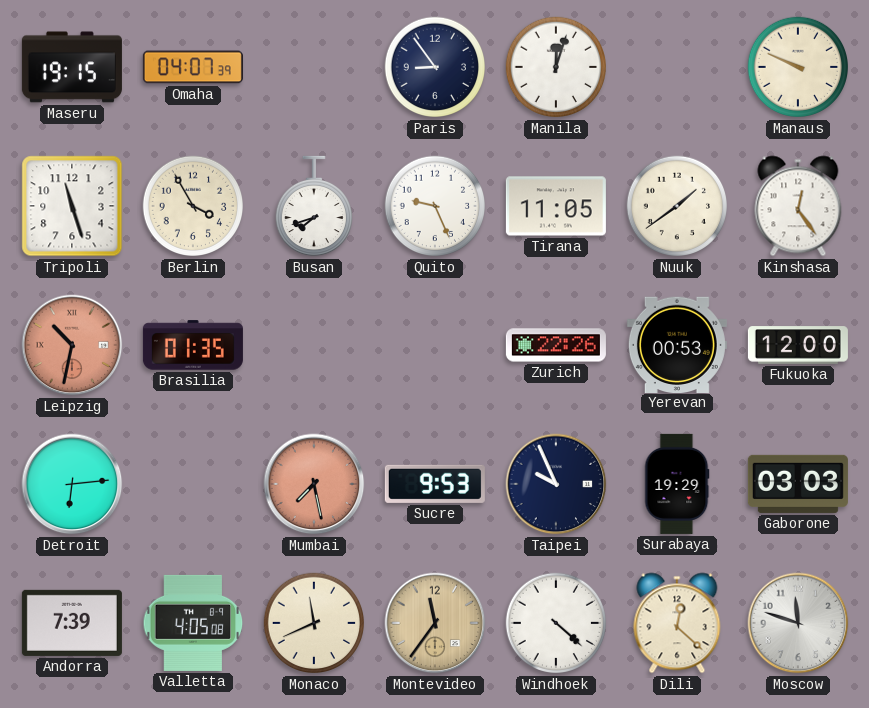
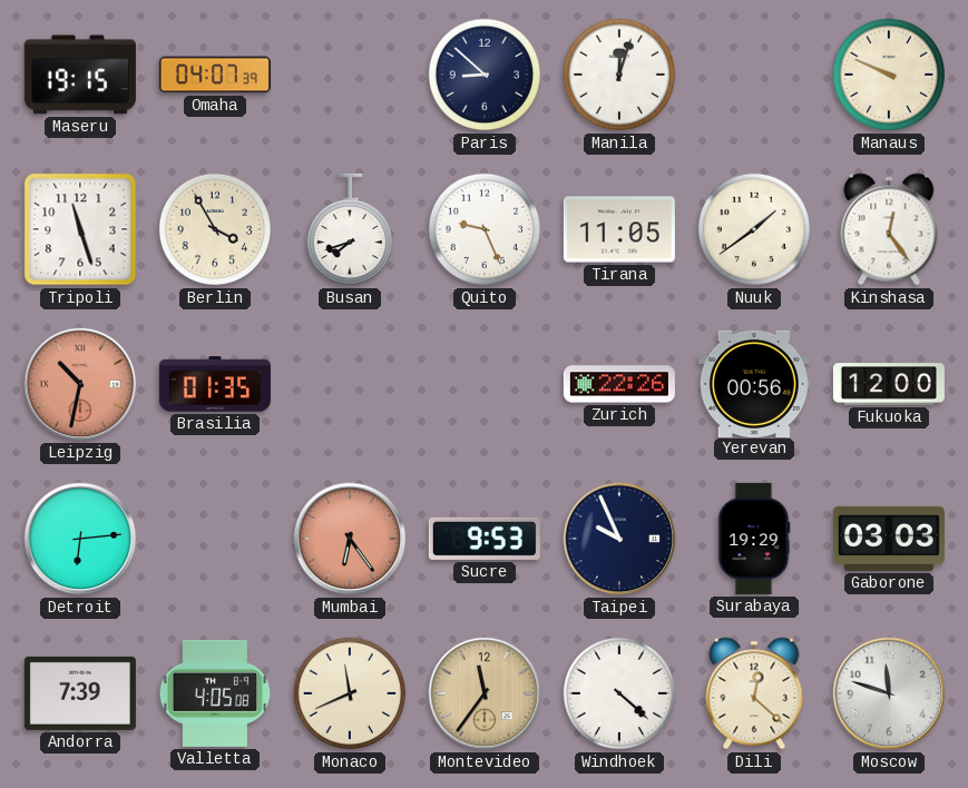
Paris: 8:54 -> 8:52 (485, 75)
Yerevan: 00:53 -> 00:56 (754, 383)
Mumbai: 7:28 -> 6:24 (350, 539)
